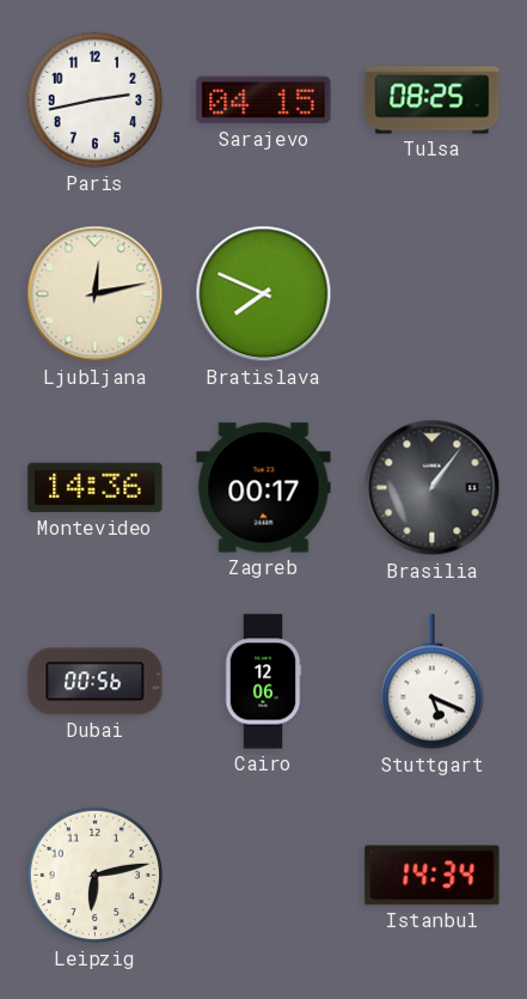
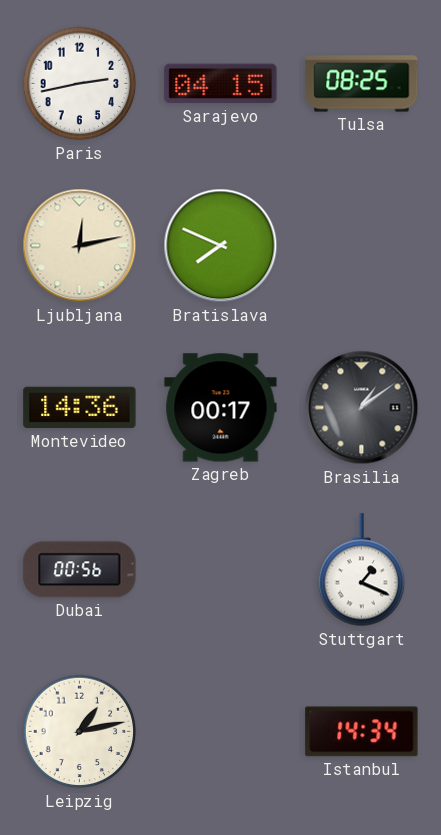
Brasilia: 1:06 -> 1:09 (362, 408)
Cairo: 12:06 -> none (263, 682)
Stuttgart: 5:19 -> 1:19 (362, 570)
Leipzig: 6:13 -> 1:13 (80, 732)
